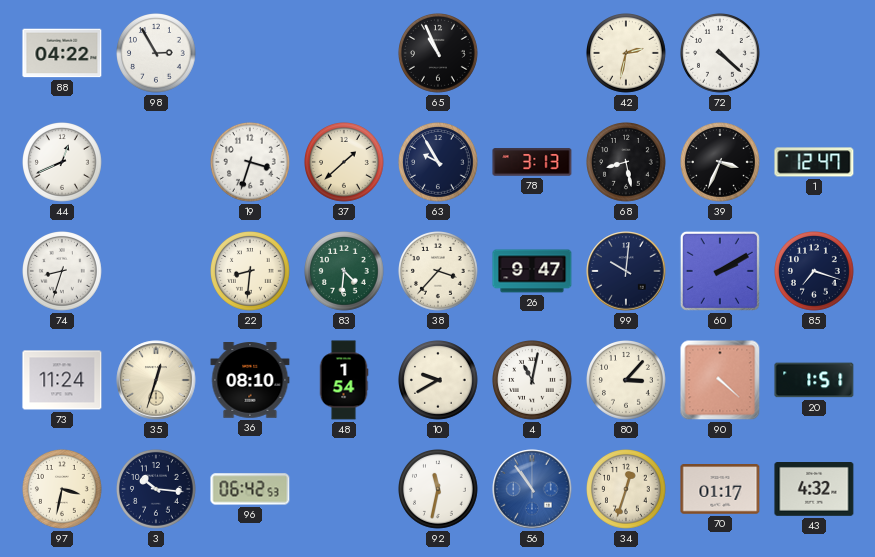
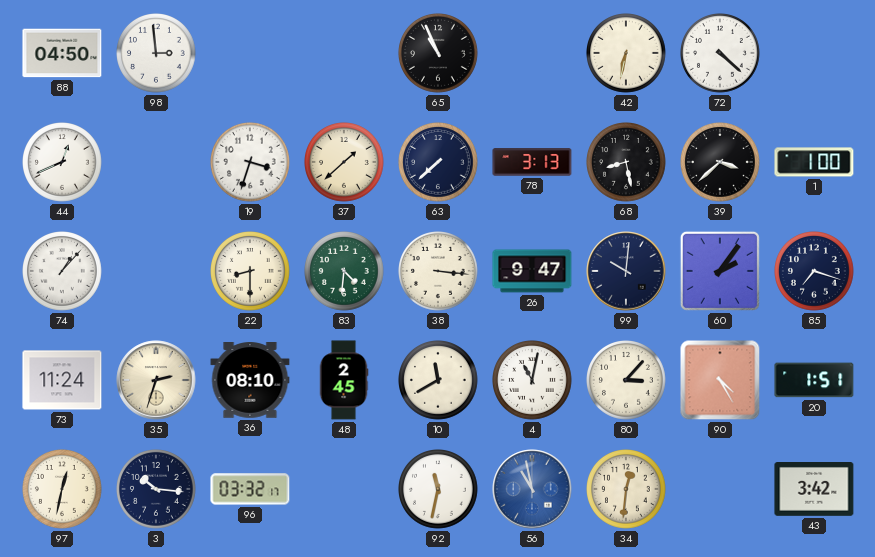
88: 04:22 -> 04:50 (62, 53)
98: 2:55 -> 2:59 (157, 54)
42: 2:32 -> 6:32 (627, 54)
63: 9:55 -> 7:38 (439, 163)
39: 3:34 -> 3:38 (721, 163)
1: 12:47 -> 1:00 (814, 162)
74: 8:33 -> 1:07 (63, 272)
22: 8:31 -> 8:30 (251, 272)
38: 3:37 -> 3:16 (439, 272)
60: 2:10 -> 2:06 (720, 271)
35: 12:33 -> 2:33 (156, 380)
48: 1:54 -> 2:45 (344, 380)
10: 9:40 -> 11:40 (439, 381)
90: 4:22 -> 4:25 (720, 380)
97: 3:32 -> 12:32 (63, 490)
96: 06:42 -> 03:32 (250, 489)
56: 10:54 -> 10:58 (532, 489)
34: 12:33 -> 12:31 (627, 490)
70: 01:17 -> none (720, 490)
43: 4:32 -> 3:42 (814, 490)
